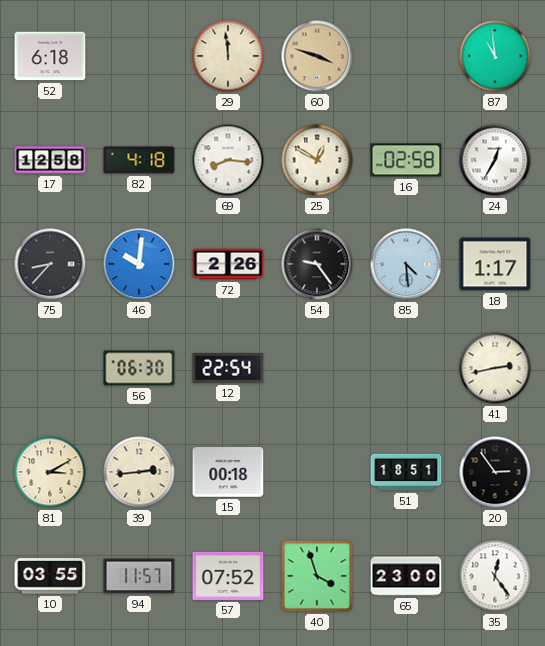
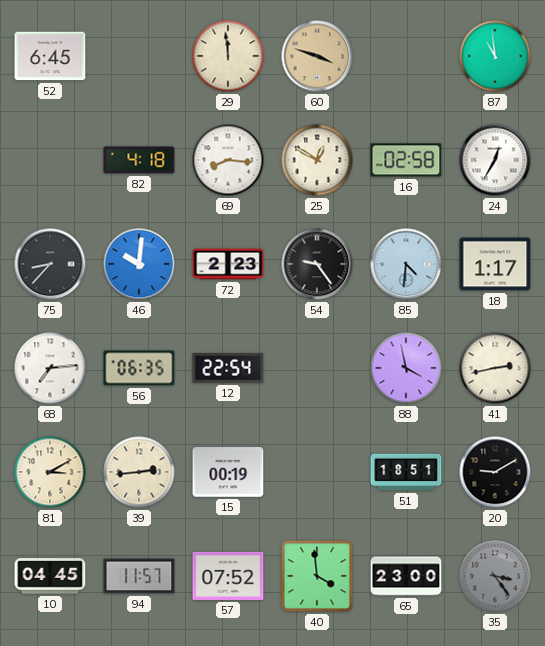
52: 6:18 -> 6:45 (50, 56)
17: 12:58 -> none (50, 160)
72: 2:26 -> 2:23 (228, 264)
85: 4:29 -> 4:31 (406, 264)
68: none -> 7:14 (50, 368)
56: 06:30 -> 06:35 (139, 368)
88: none -> 3:58 (406, 368)
15: 00:18 -> 00:19 (228, 472)
20: 2:54 -> 9:10 (495, 472)
10: 03:55 -> 04:45 (50, 576)
40: 3:57 -> 3:59 (317, 576)
35: 12:24 -> 3:24 (495, 576)
35 dial: white -> grey (495, 576)
